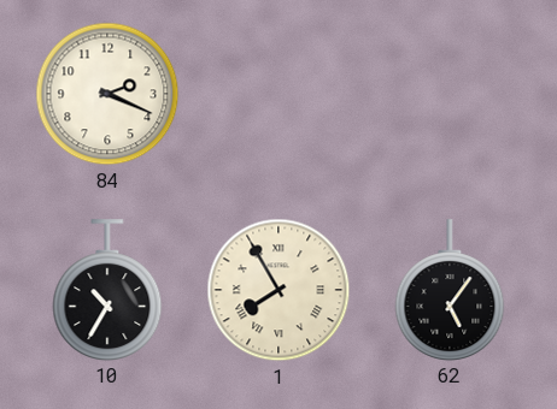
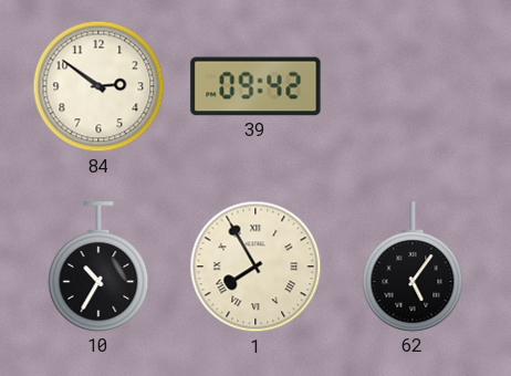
84: 2:19 -> 2:51 (98, 86)
39: none -> 09:42 (255, 86)
